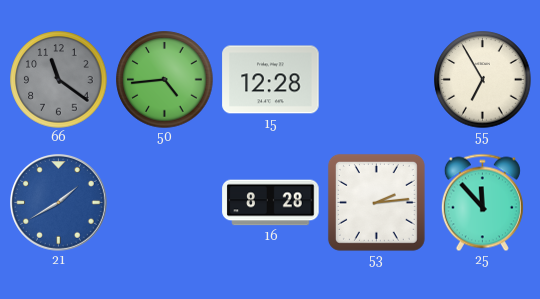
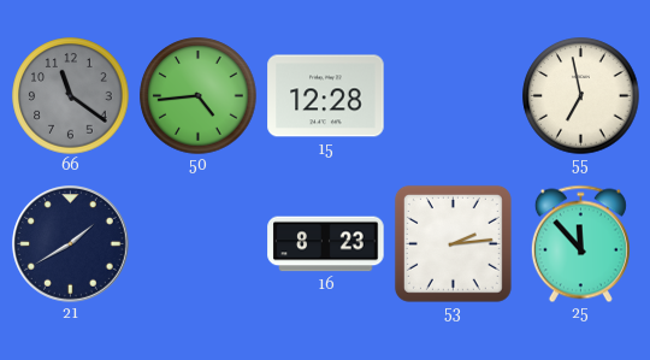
55: 6:55 -> 6:58 (581, 96)
21 dial: blue -> navy (71, 244)
16: 8:28 -> 8:23 (326, 244)
